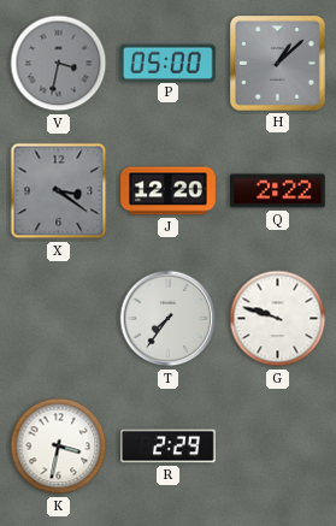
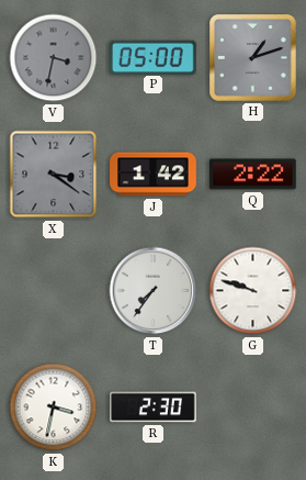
H: 1:08 -> 1:12 (253, 58)
J: 12:20 -> 1:42 (154, 175)
R: 2:29 -> 2:30 (154, 408)
